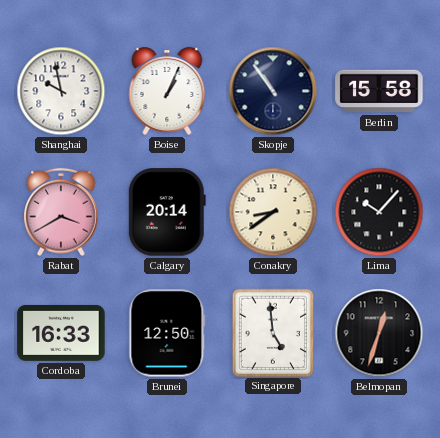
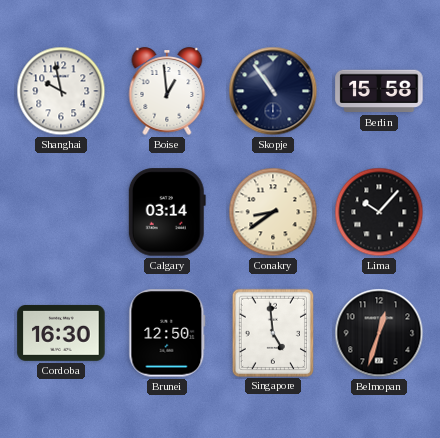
Boise: 1:04 -> 12:59 (167, 91)
Rabat: 3:40 -> none (61, 212)
Calgary: 20:14 -> 03:14 (167, 212)
Cordoba: 16:33 -> 16:30 (61, 333)
